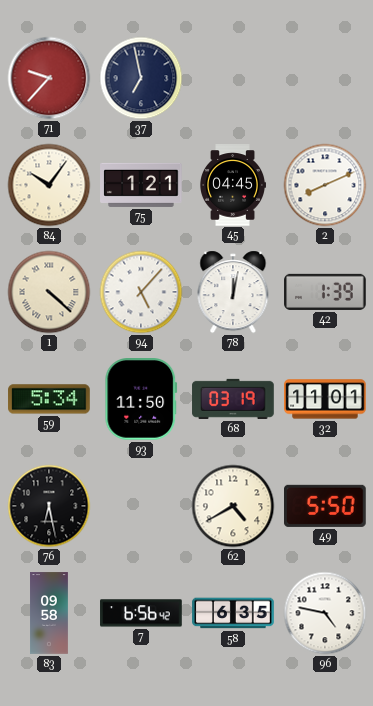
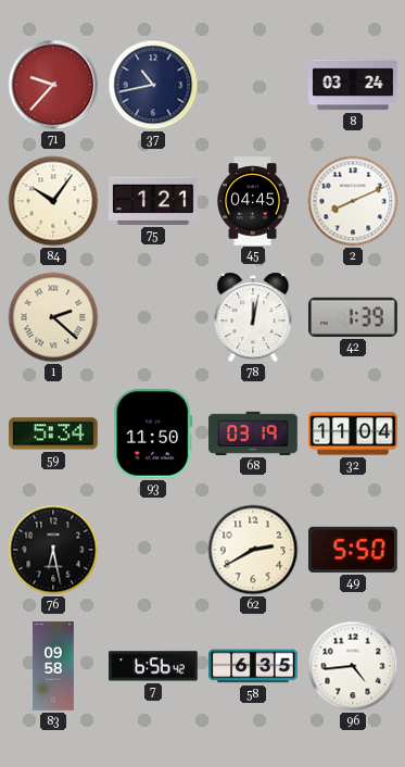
37: 6:58 -> 10:43 (153, 85)
8: none -> 03:24 (353, 85)
1: 4:22 -> 2:22 (53, 317)
94: 5:07 -> none (141, 292)
32: 11:01 -> 11:04 (353, 433)
62: 4:40 -> 2:40 (253, 550)
96: 4:47 -> 4:44 (353, 666)
